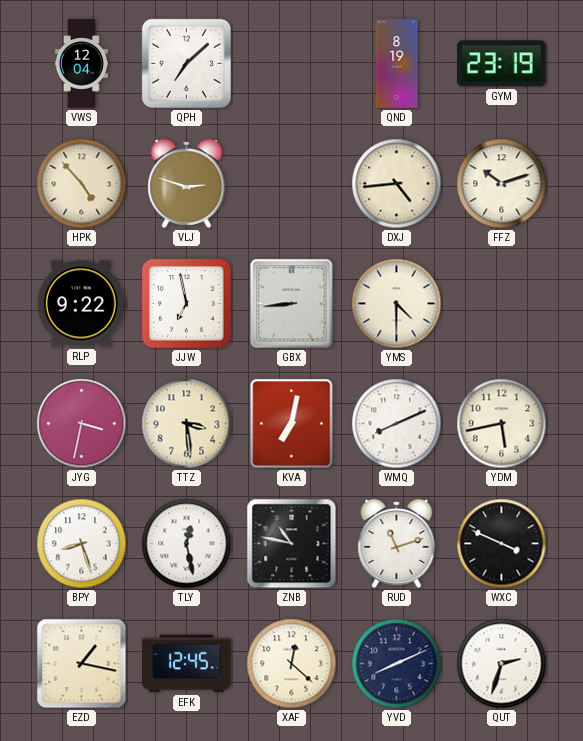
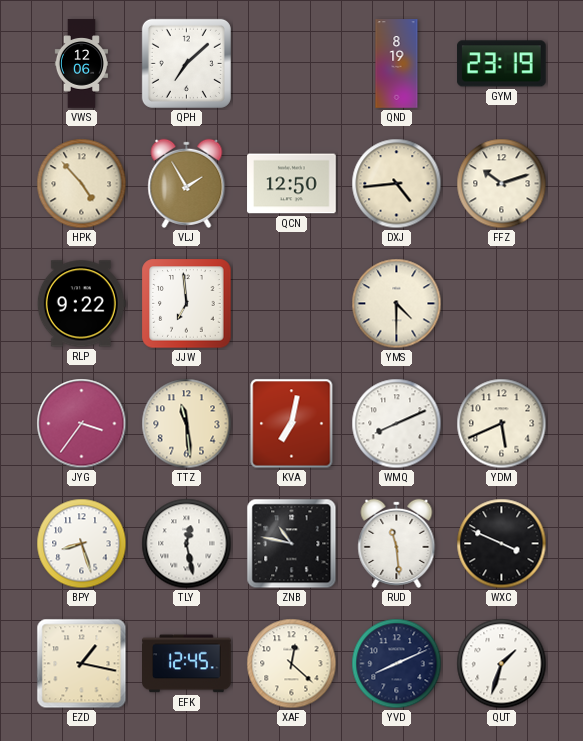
VWS: 12:04 -> 12:06 (81, 64)
VLJ: 2:48 -> 1:55 (187, 183)
QCN: none -> 12:50 (292, 184)
JJW: 6:58 -> 6:59 (187, 304)
GBX: 8:44 -> none (292, 304)
JYG: 3:32 -> 3:36 (82, 424)
TTZ: 3:29 -> 11:29 (187, 424)
YDM: 5:43 -> 5:41 (502, 424)
RUD: 11:12 -> 11:29 (397, 543)
QUT: 2:33 -> 1:33 (502, 664)
